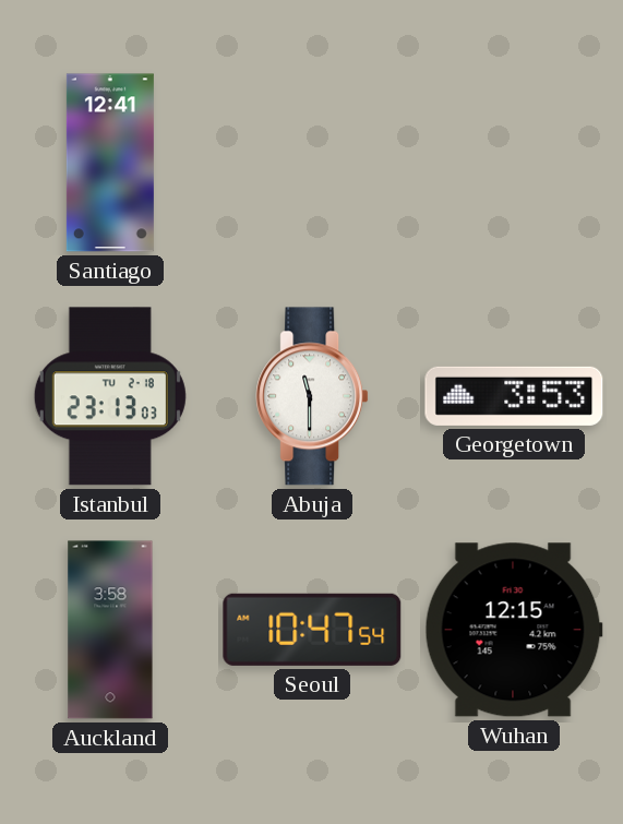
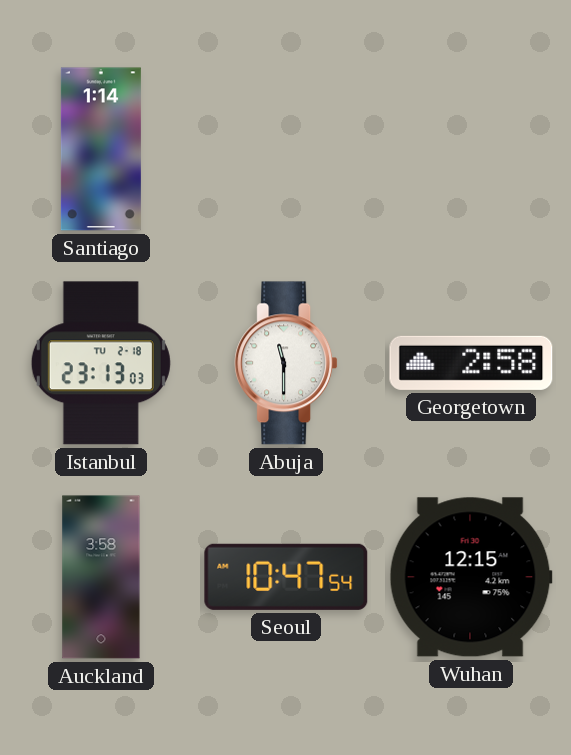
Santiago: 12:41 -> 1:14 (101, 149)
Georgetown: 3:53 -> 2:58 (471, 363)
